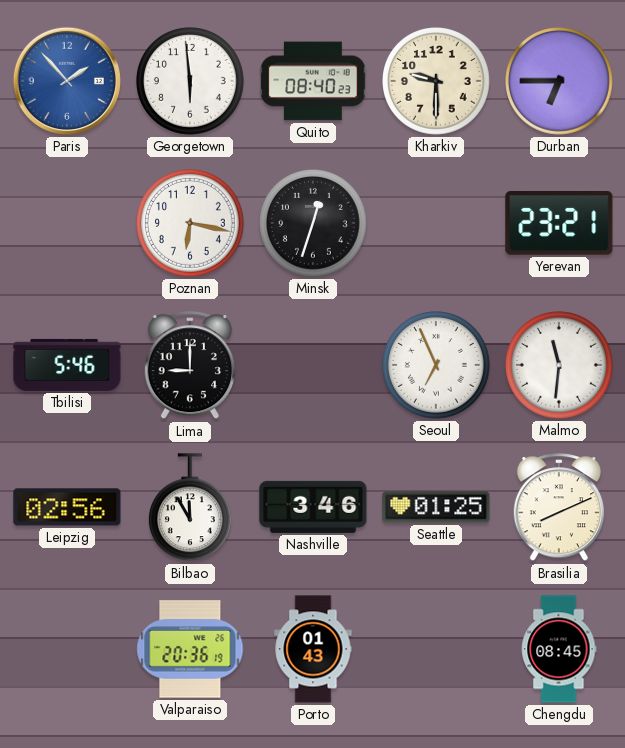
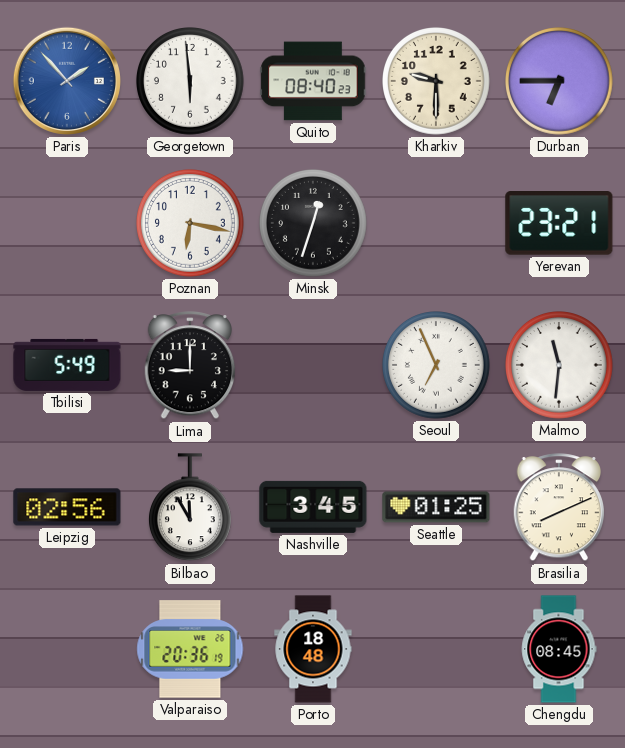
Tbilisi: 5:46 -> 5:49 (67, 365)
Nashville: 3:46 -> 3:45 (313, 507)
Porto: 01:43 -> 18:48 (313, 649)
